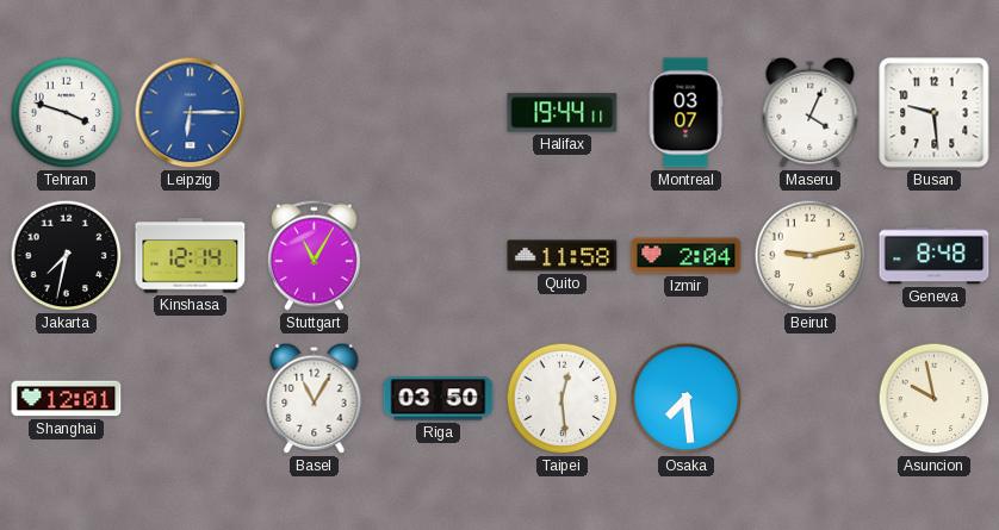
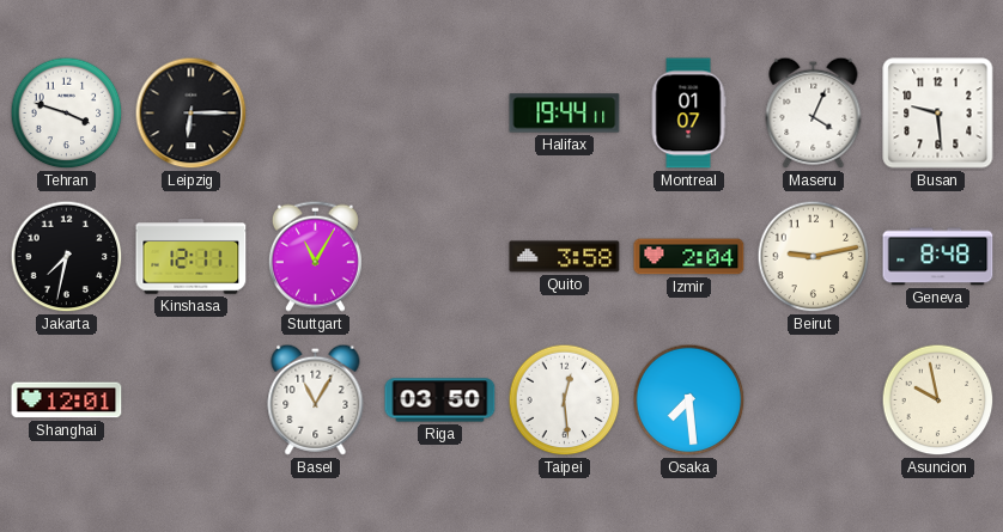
Leipzig dial: blue -> black (192, 114)
Montreal: 03:07 -> 01:07 (688, 114)
Kinshasa: 12:14 -> 12:11 (192, 257)
Quito: 11:58 -> 3:58 (565, 257)
